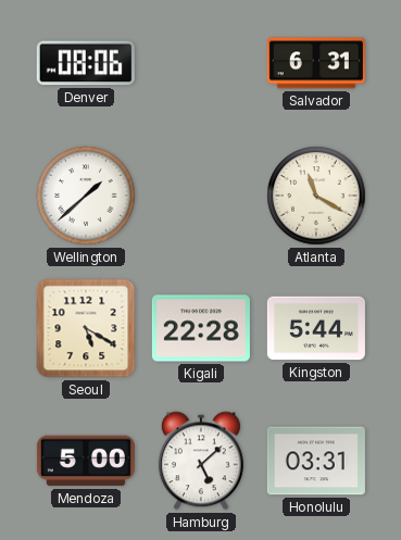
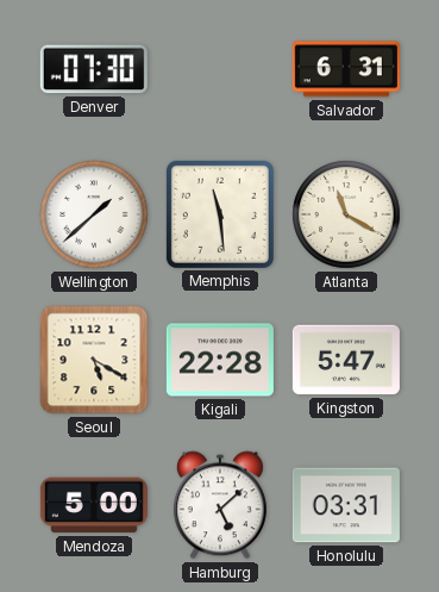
Denver: 08:06 -> 07:30 (94, 69)
Memphis: none -> 11:29 (220, 214)
Kingston: 5:44 -> 5:47 (346, 360)
